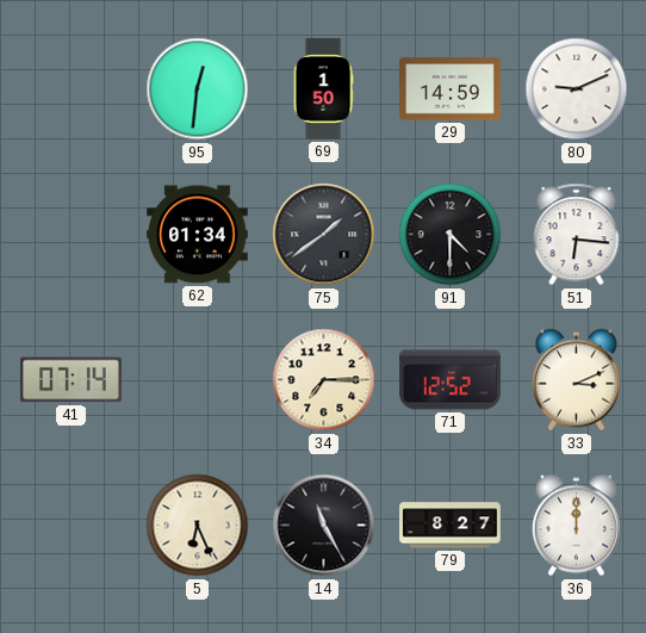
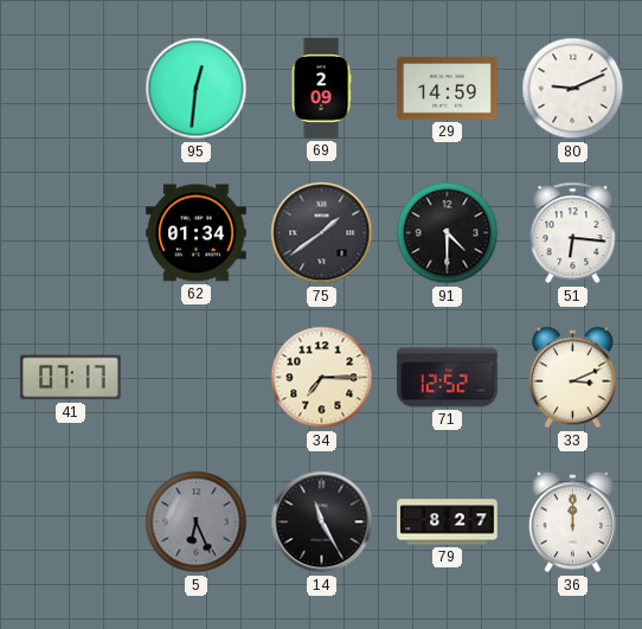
69: 1:50 -> 2:09 (321, 89)
41: 07:14 -> 07:17 (71, 378)
5 dial: cream -> grey (197, 522)
